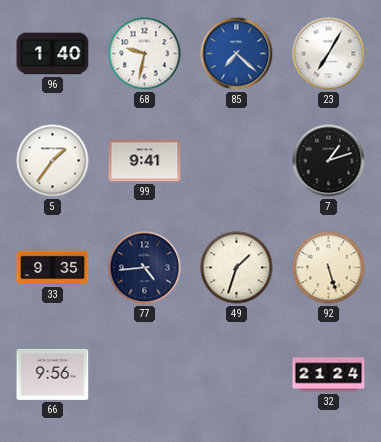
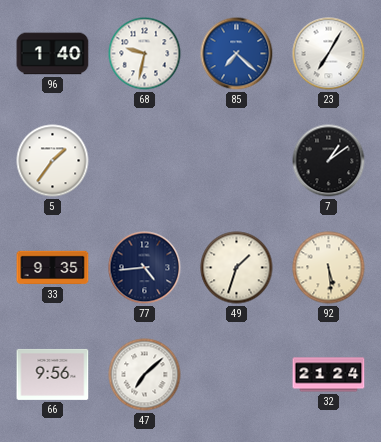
99: 9:41 -> none (145, 161)
7: 1:12 -> 1:09 (329, 161)
92: 5:27 -> 5:29 (329, 268)
47: none -> 7:08 (145, 375)
